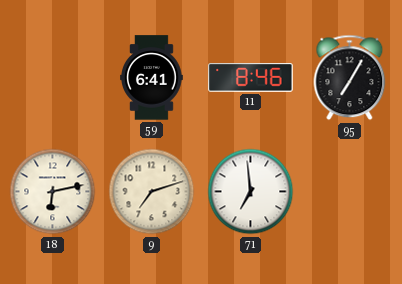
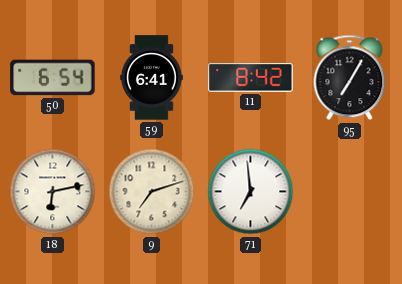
50: none -> 6:54 (53, 78)
11: 8:46 -> 8:42 (251, 78)
